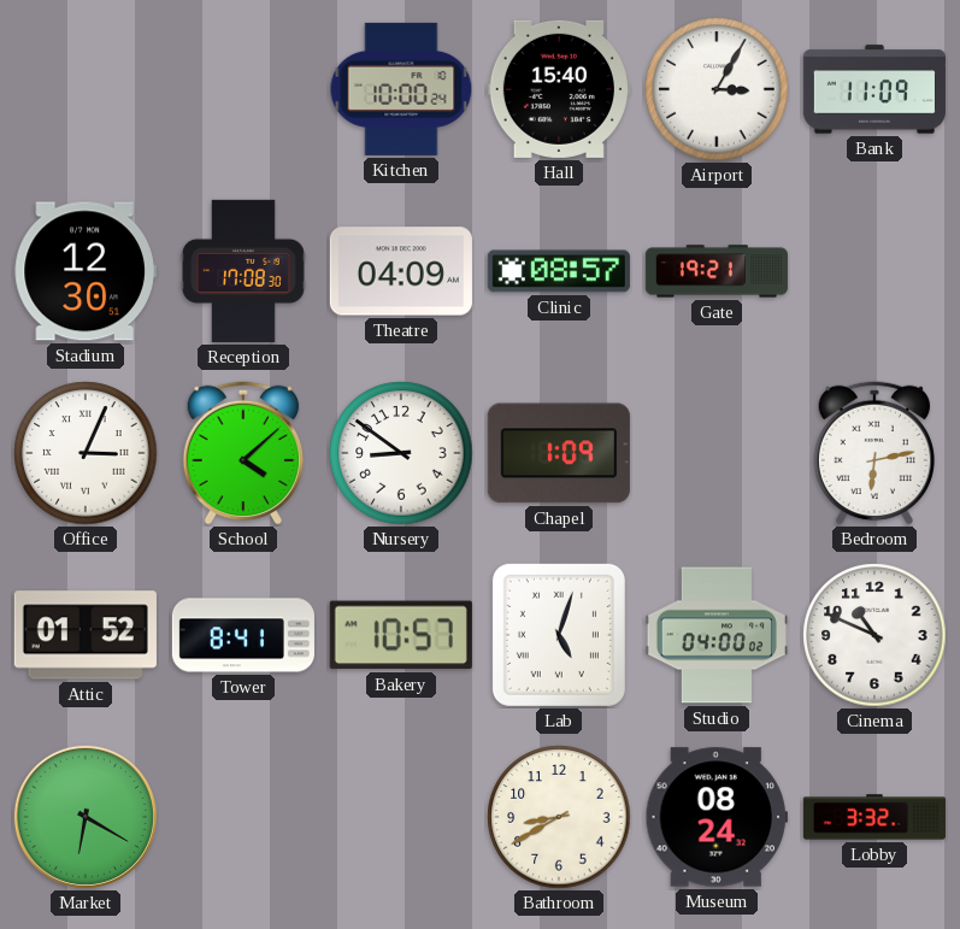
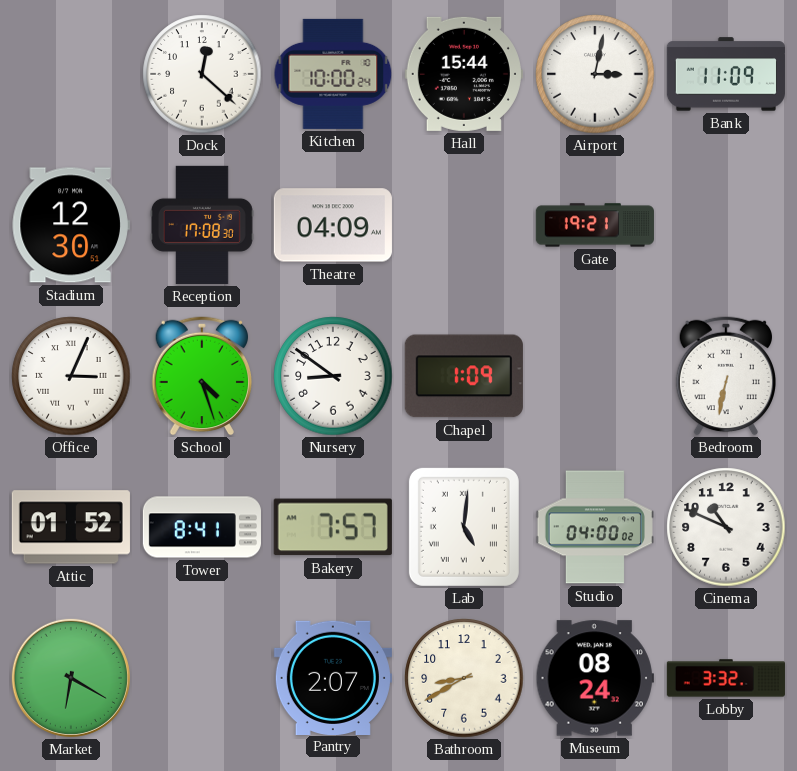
Dock: none -> 12:22 (202, 74)
Hall: 15:40 -> 15:44 (464, 74)
Airport: 3:05 -> 3:02 (595, 74)
Clinic: 08:57 -> none (559, 271)
School: 4:08 -> 4:27 (202, 376)
Bedroom: 6:13 -> 6:32 (726, 376)
Bakery: 10:57 -> 7:57 (333, 527)
Lab: 5:03 -> 5:01 (464, 527)
Pantry: none -> 2:07 (333, 677)
